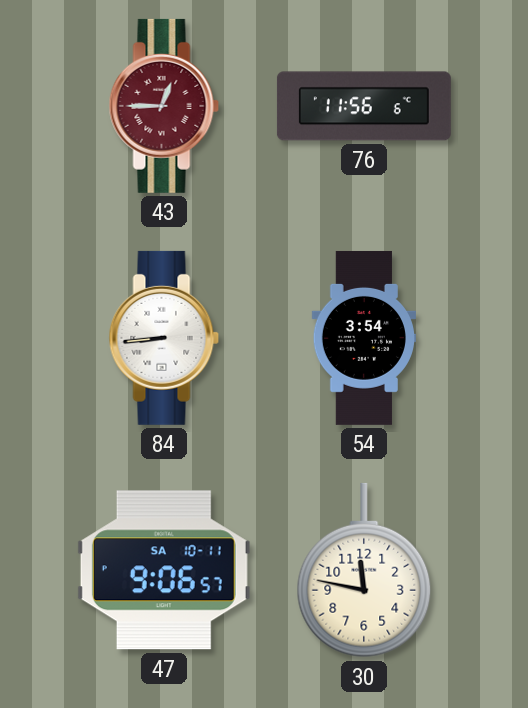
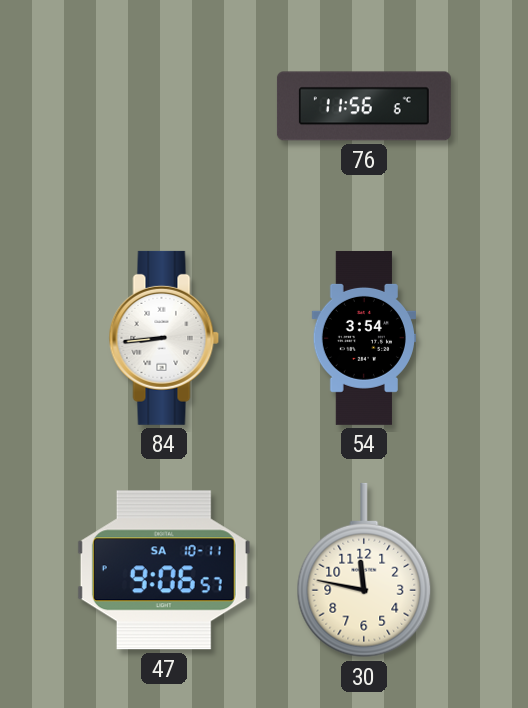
43: 12:45 -> none (164, 106)
